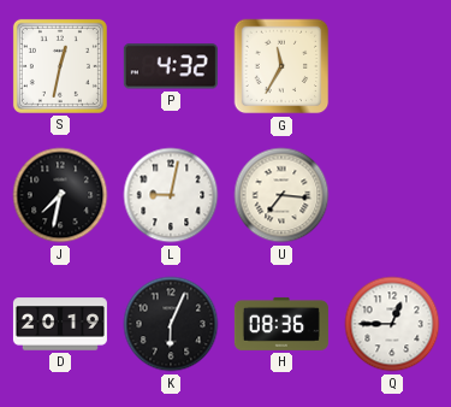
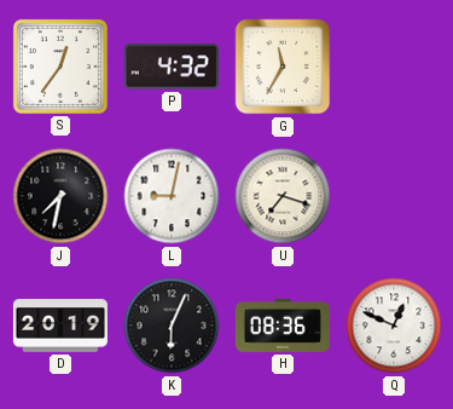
S: 12:32 -> 12:36 (60, 67)
U: 7:16 -> 7:18 (283, 196)
Q: 12:45 -> 12:49 (394, 326)
